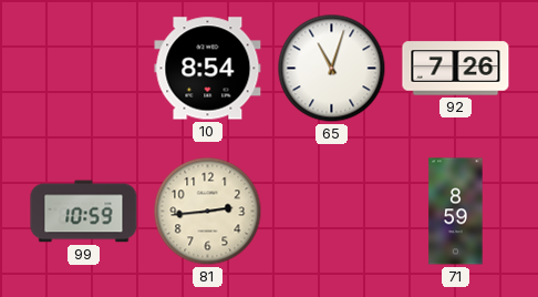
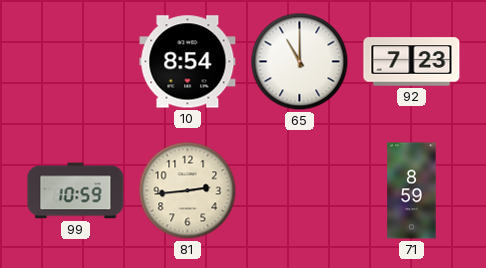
65: 11:03 -> 11:00 (300, 62)
92: 7:26 -> 7:23 (412, 62)
